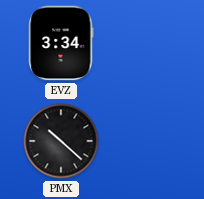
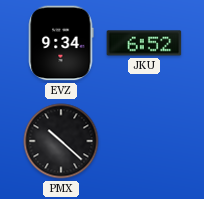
EVZ: 3:34 -> 9:34 (61, 43)
JKU: none -> 6:52 (144, 43)
